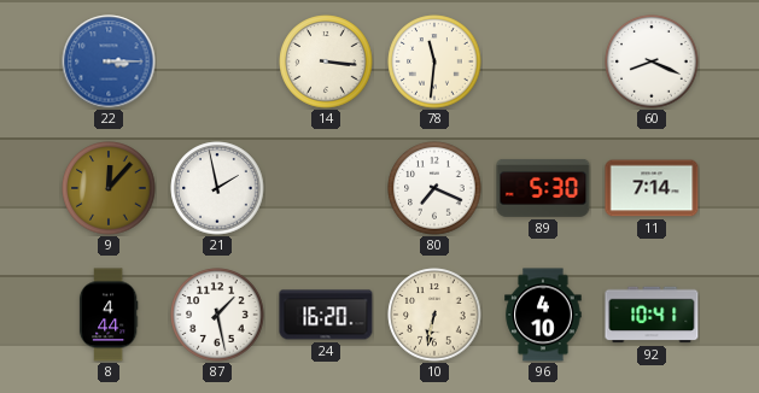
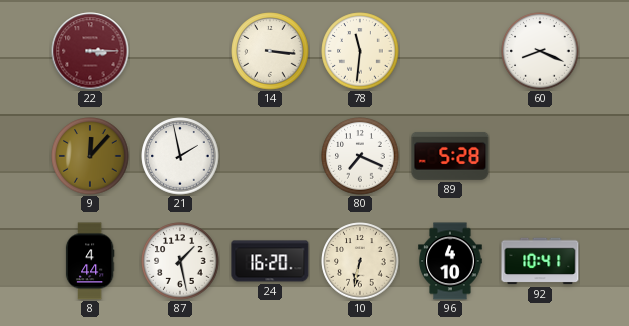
22 dial: blue -> burgundy (90, 51)
89: 5:30 -> 5:28 (450, 156)
11: 7:14 -> none (652, 188)
